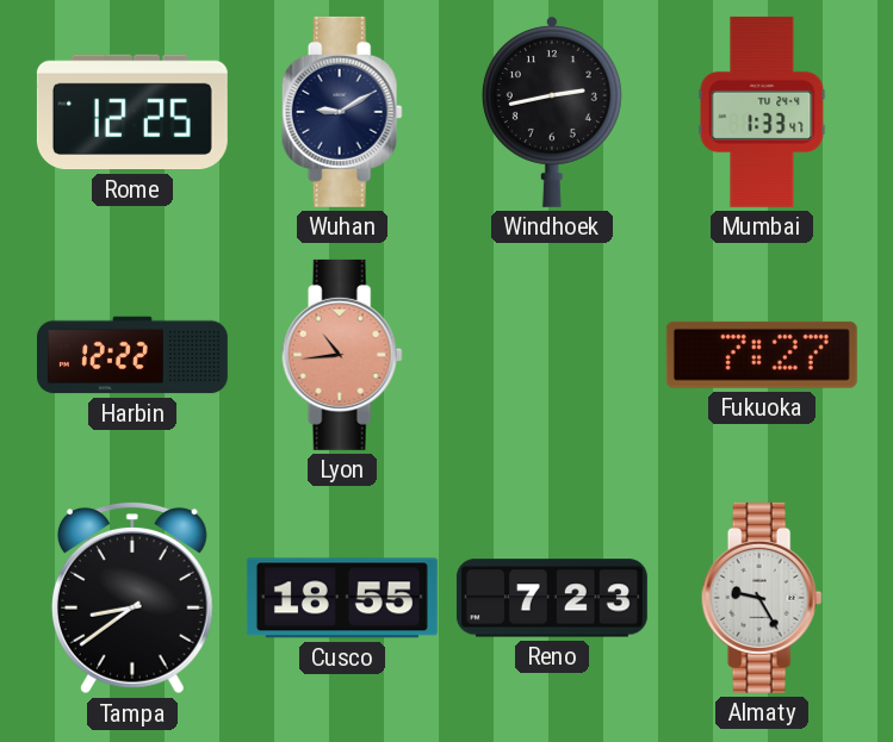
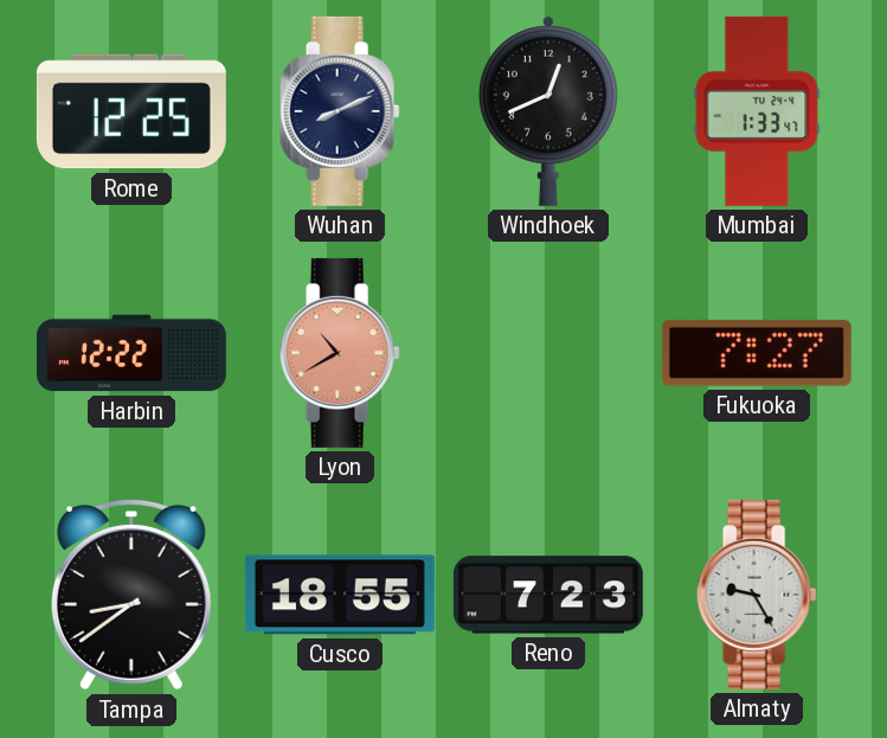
Wuhan: 9:10 -> 8:11 (340, 111)
Windhoek: 2:43 -> 12:41 (548, 111)
Lyon: 10:44 -> 10:40 (340, 353)
